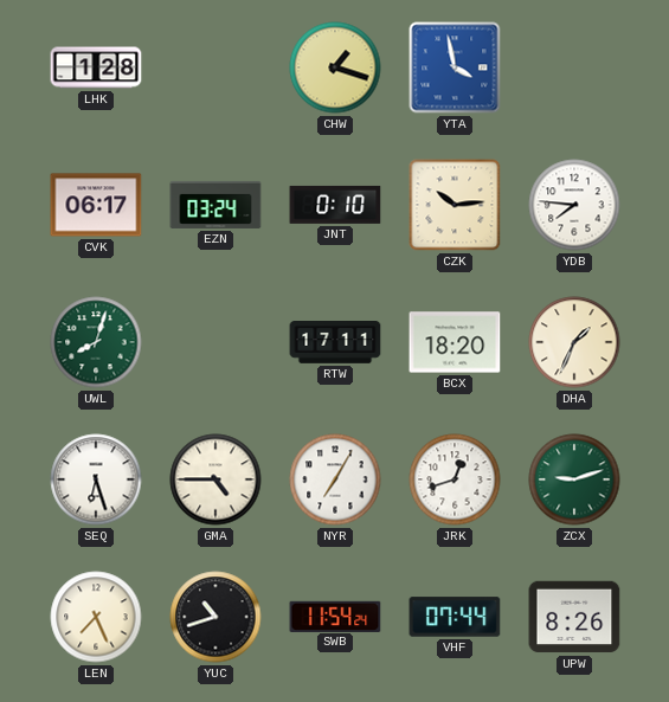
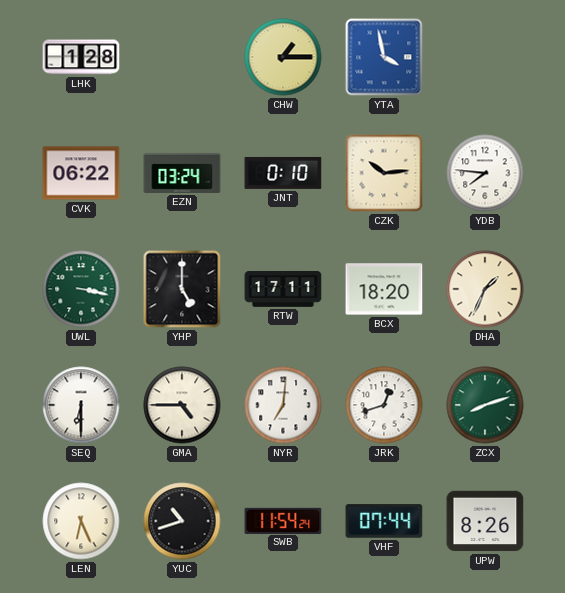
CHW: 1:18 -> 1:15 (283, 57)
CVK: 06:17 -> 06:22 (81, 173)
UWL: 8:03 -> 3:17 (81, 289)
YHP: none -> 5:00 (182, 289)
SEQ: 6:27 -> 6:30 (81, 405)
NYR: 7:05 -> 7:01 (283, 405)
ZCX: 9:12 -> 8:12 (485, 405)
LEN: 7:26 -> 6:26 (81, 521)
